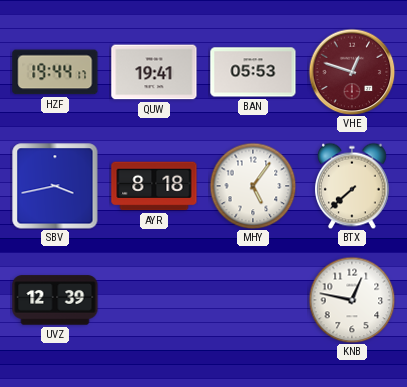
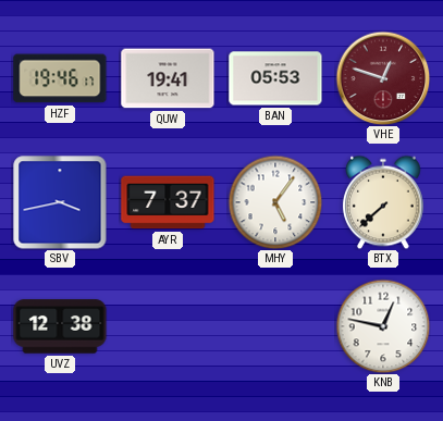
HZF: 19:44 -> 19:46 (60, 78)
AYR: 8:18 -> 7:37 (168, 202)
UVZ: 12:39 -> 12:38 (60, 326)
